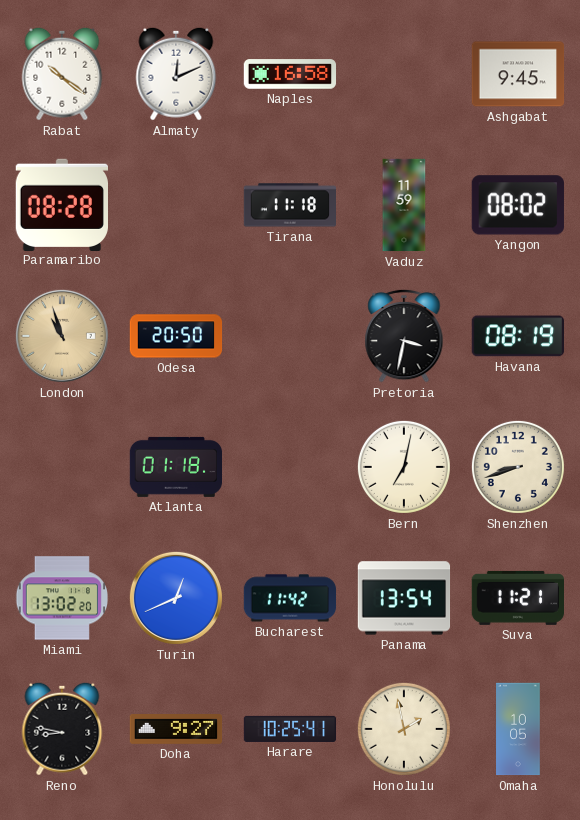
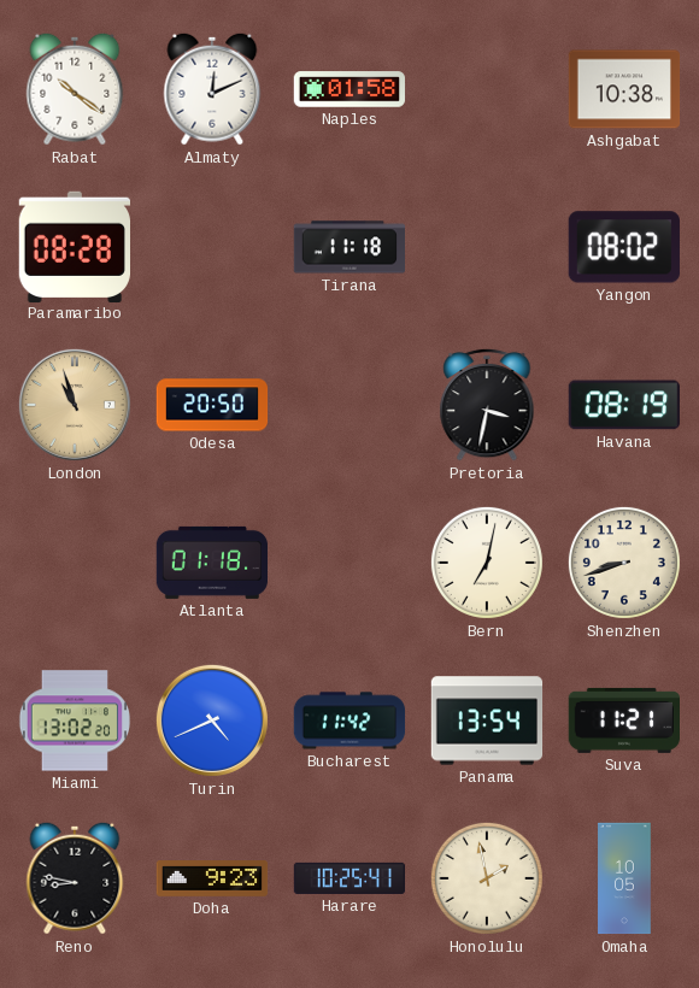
Naples: 16:58 -> 01:58 (349, 89)
Ashgabat: 9:45 -> 10:38 (624, 89)
Vaduz: 11:59 -> none (404, 205)
Turin: 12:41 -> 4:41 (212, 721)
Doha: 9:27 -> 9:23 (212, 880)
